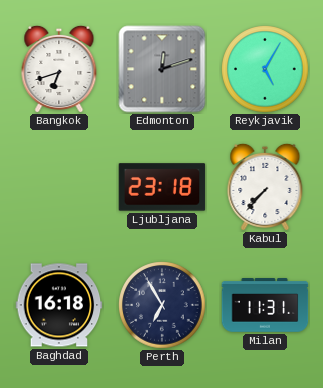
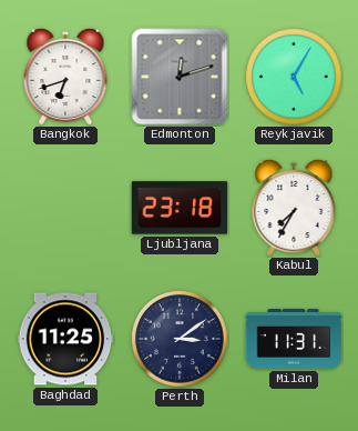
Kabul: 7:37 -> 7:35 (294, 207)
Baghdad: 16:18 -> 11:25 (65, 339)
Perth: 6:55 -> 3:09 (180, 339)
